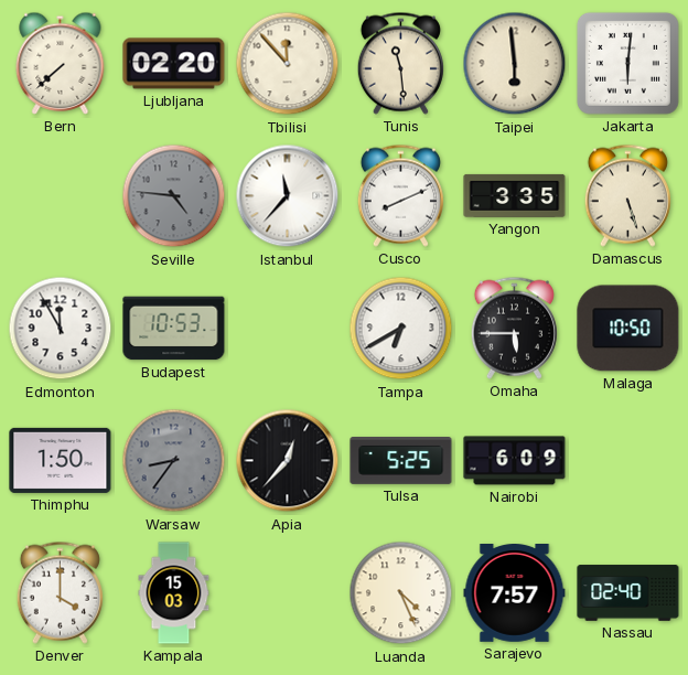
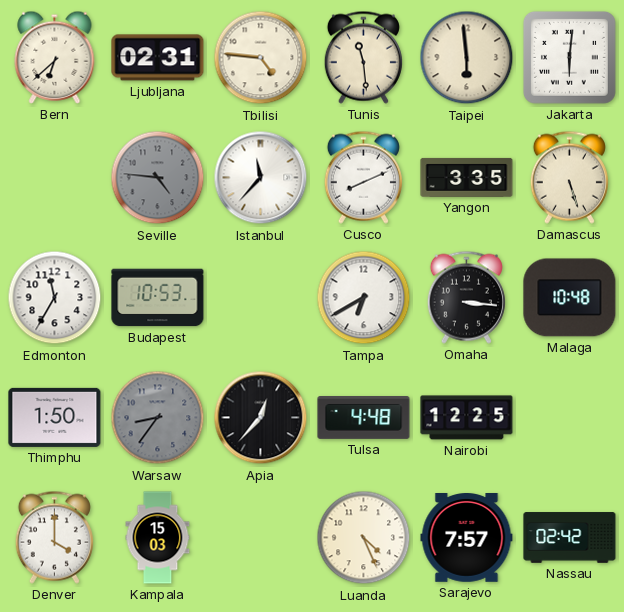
Bern: 7:38 -> 6:38 (55, 57)
Ljubljana: 02:20 -> 02:31 (158, 58)
Tbilisi: 11:53 -> 4:46 (261, 58)
Edmonton: 11:55 -> 11:35 (55, 298)
Omaha: 5:45 -> 3:16 (466, 297)
Malaga: 10:50 -> 10:48 (570, 298)
Tulsa: 5:25 -> 4:48 (364, 418)
Nairobi: 6:09 -> 12:25 (467, 418)
Nassau: 02:40 -> 02:42 (570, 538)
